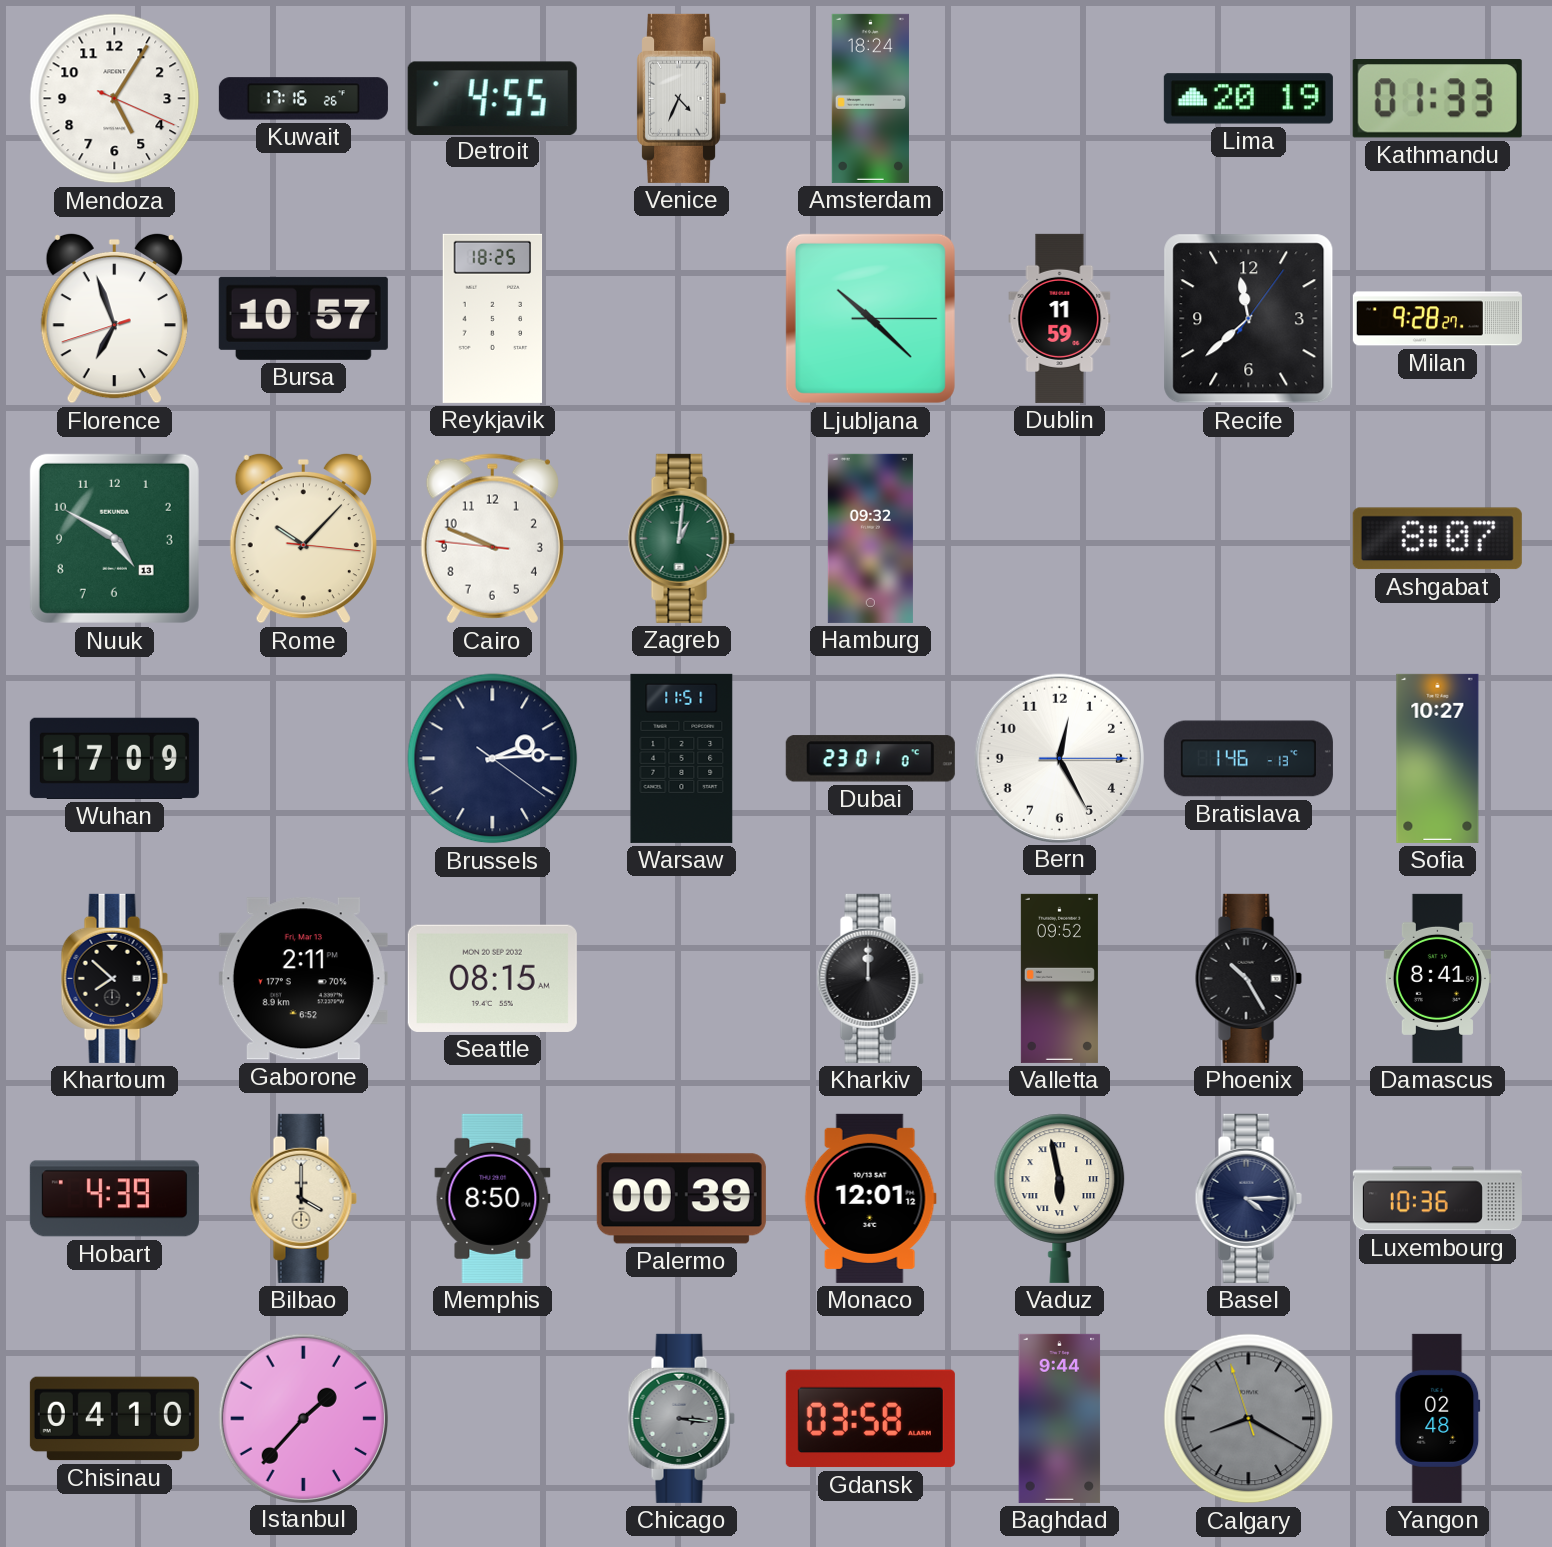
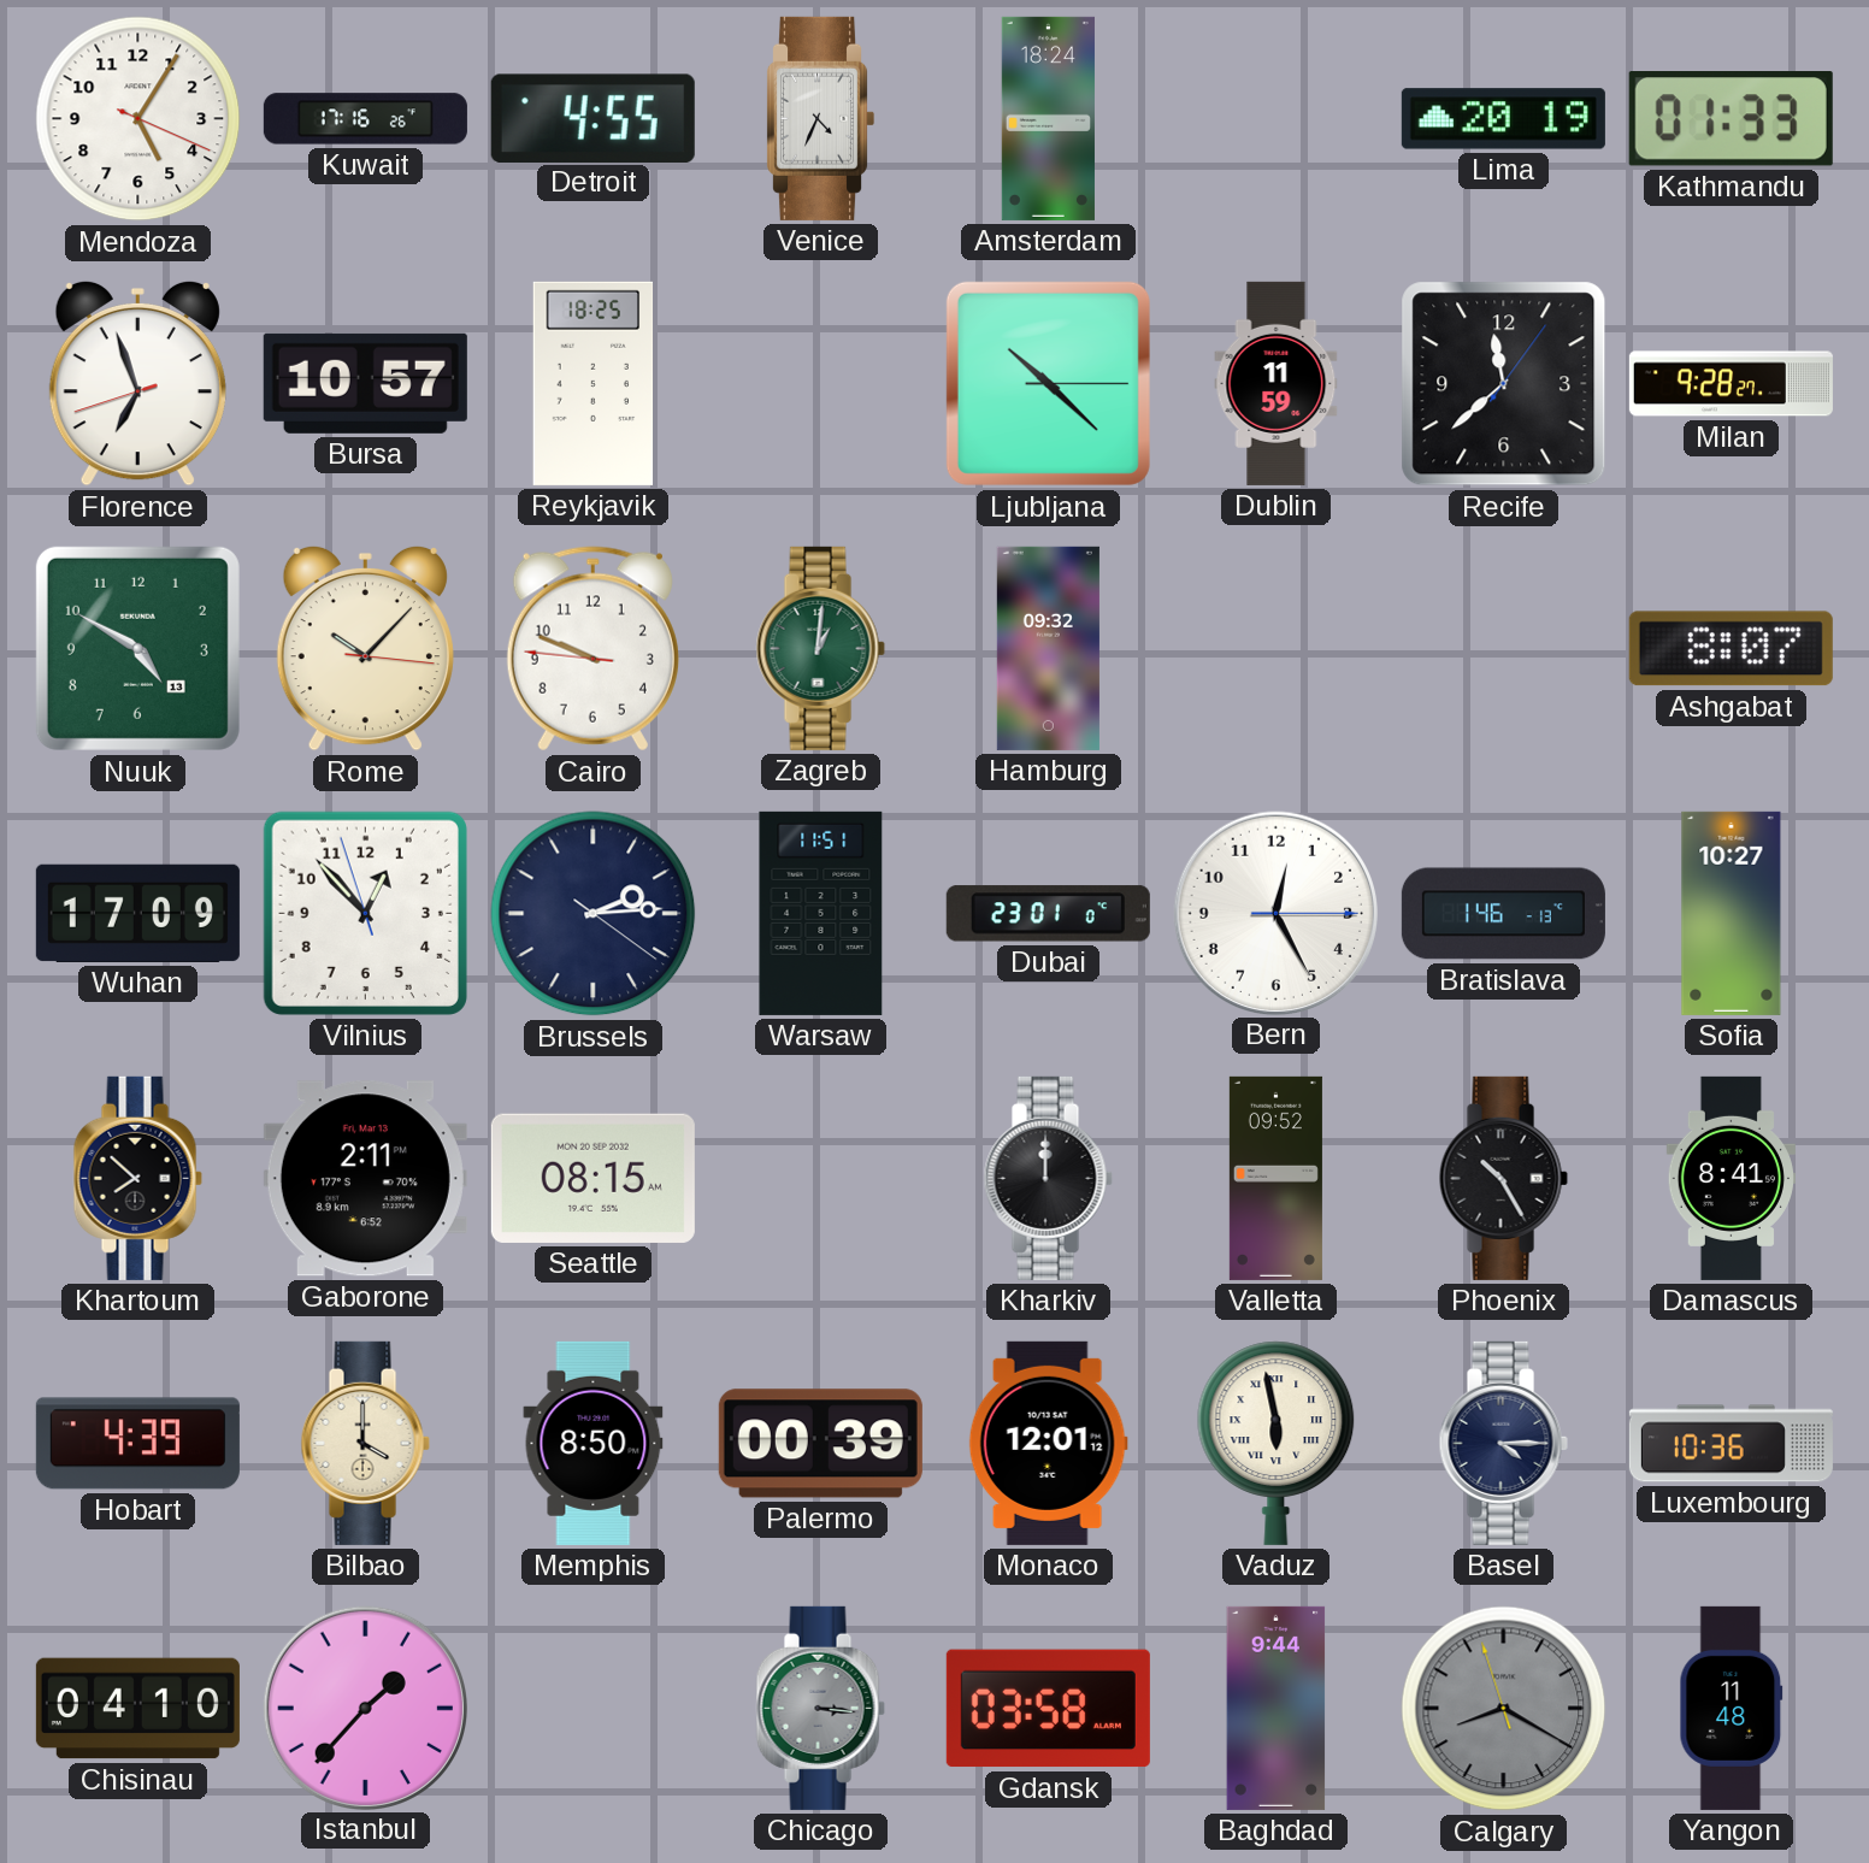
Vilnius: none -> 12:52 (365, 913)
Yangon: 02:48 -> 11:48 (1732, 1708)
